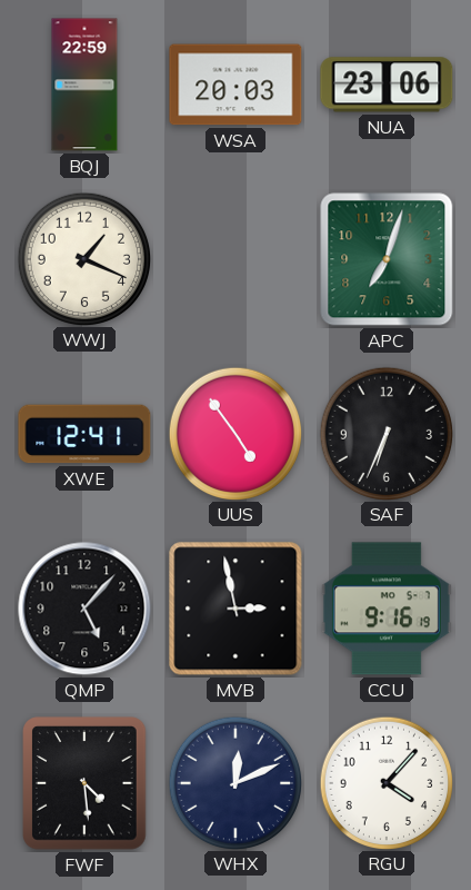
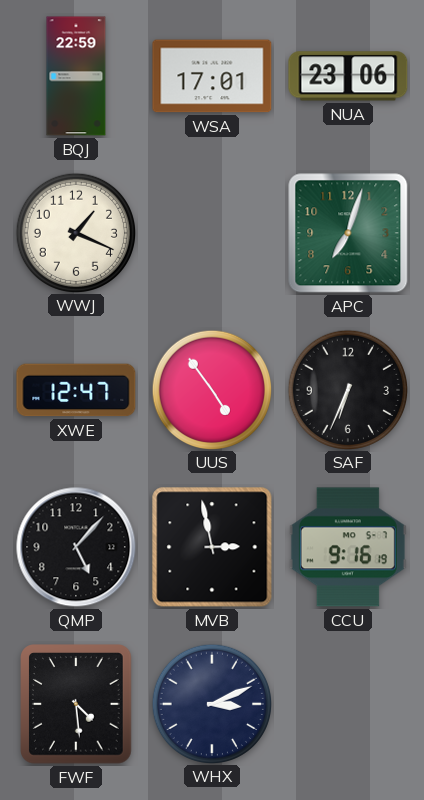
WSA: 20:03 -> 17:01 (212, 76)
XWE: 12:41 -> 12:47 (76, 390)
WHX: 12:11 -> 3:11 (211, 703)
RGU: 4:07 -> none (385, 782)
